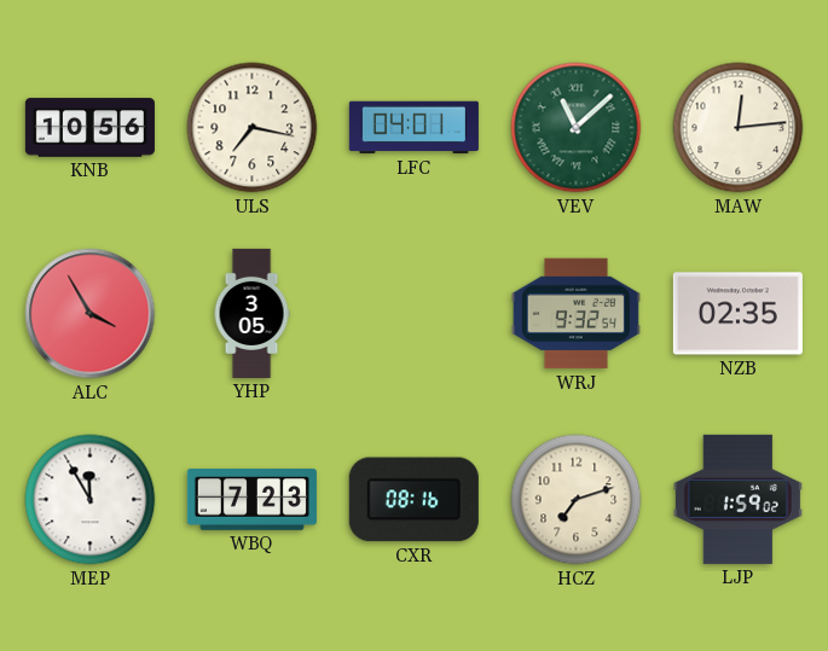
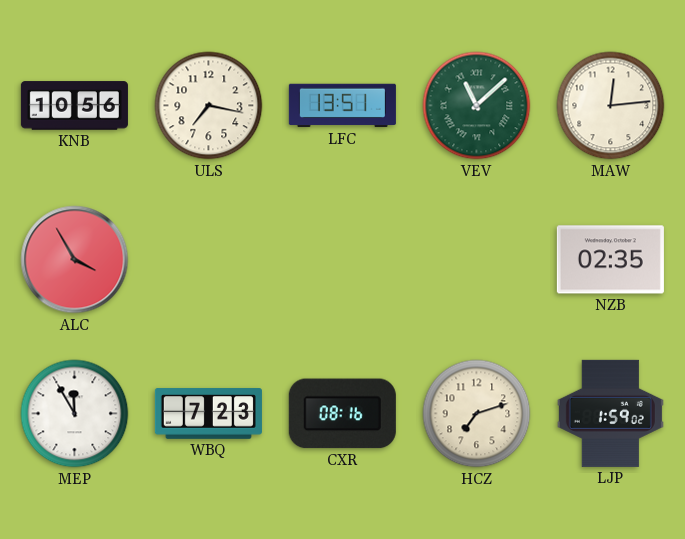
LFC: 04:01 -> 13:51 (342, 106)
YHP: 3:05 -> none (251, 313)
WRJ: 9:32 -> none (575, 314)
